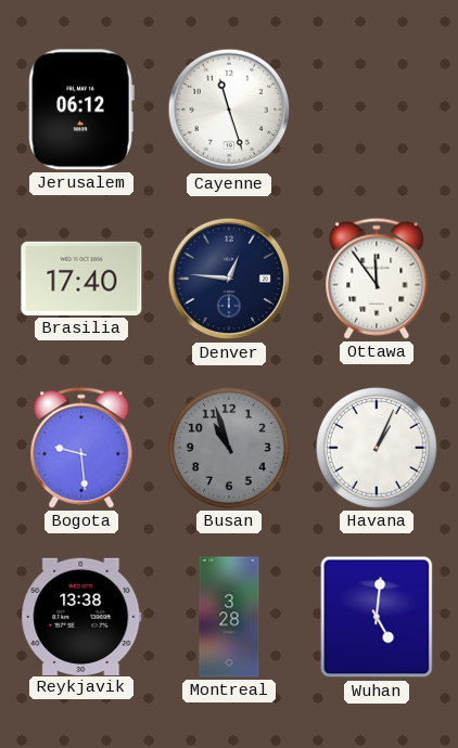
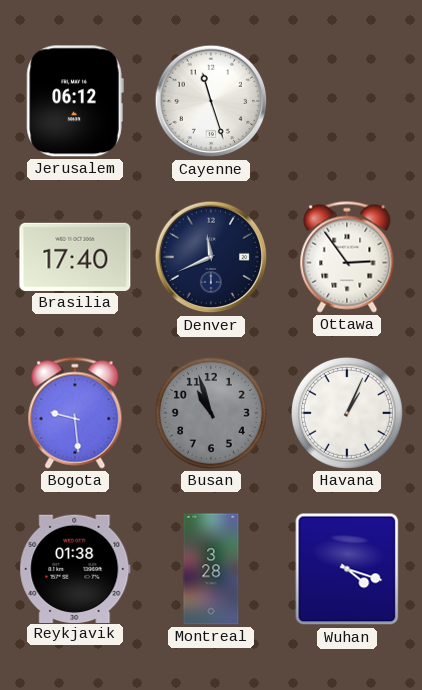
Denver: 12:46 -> 11:41 (211, 257)
Ottawa: 11:54 -> 2:54 (347, 257)
Reykjavik: 13:38 -> 01:38 (75, 568)
Wuhan: 5:01 -> 4:18 (347, 569)
